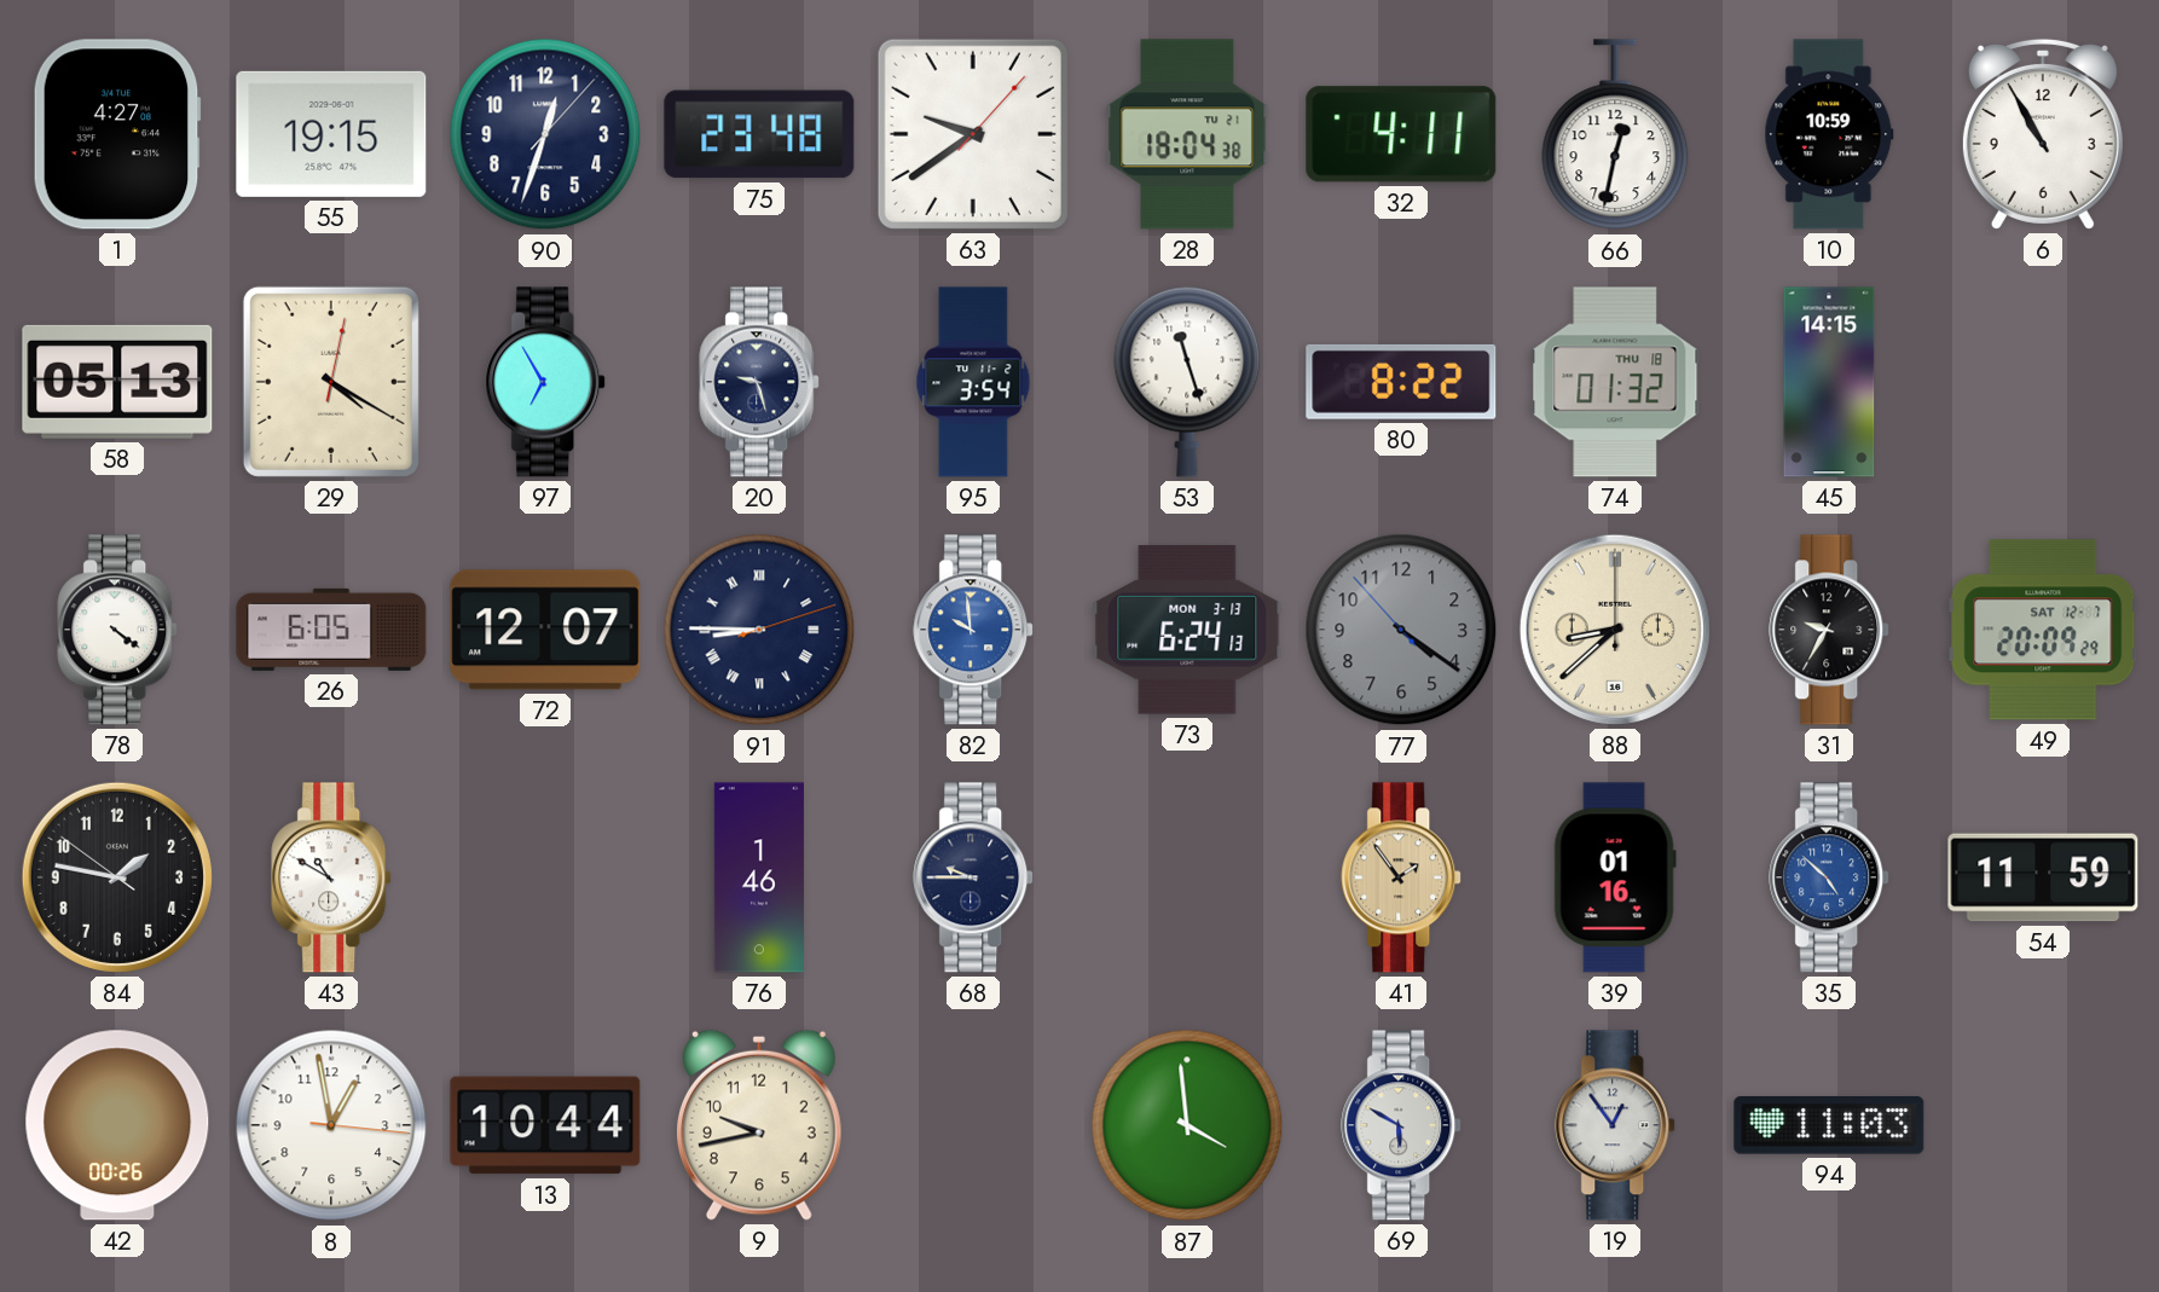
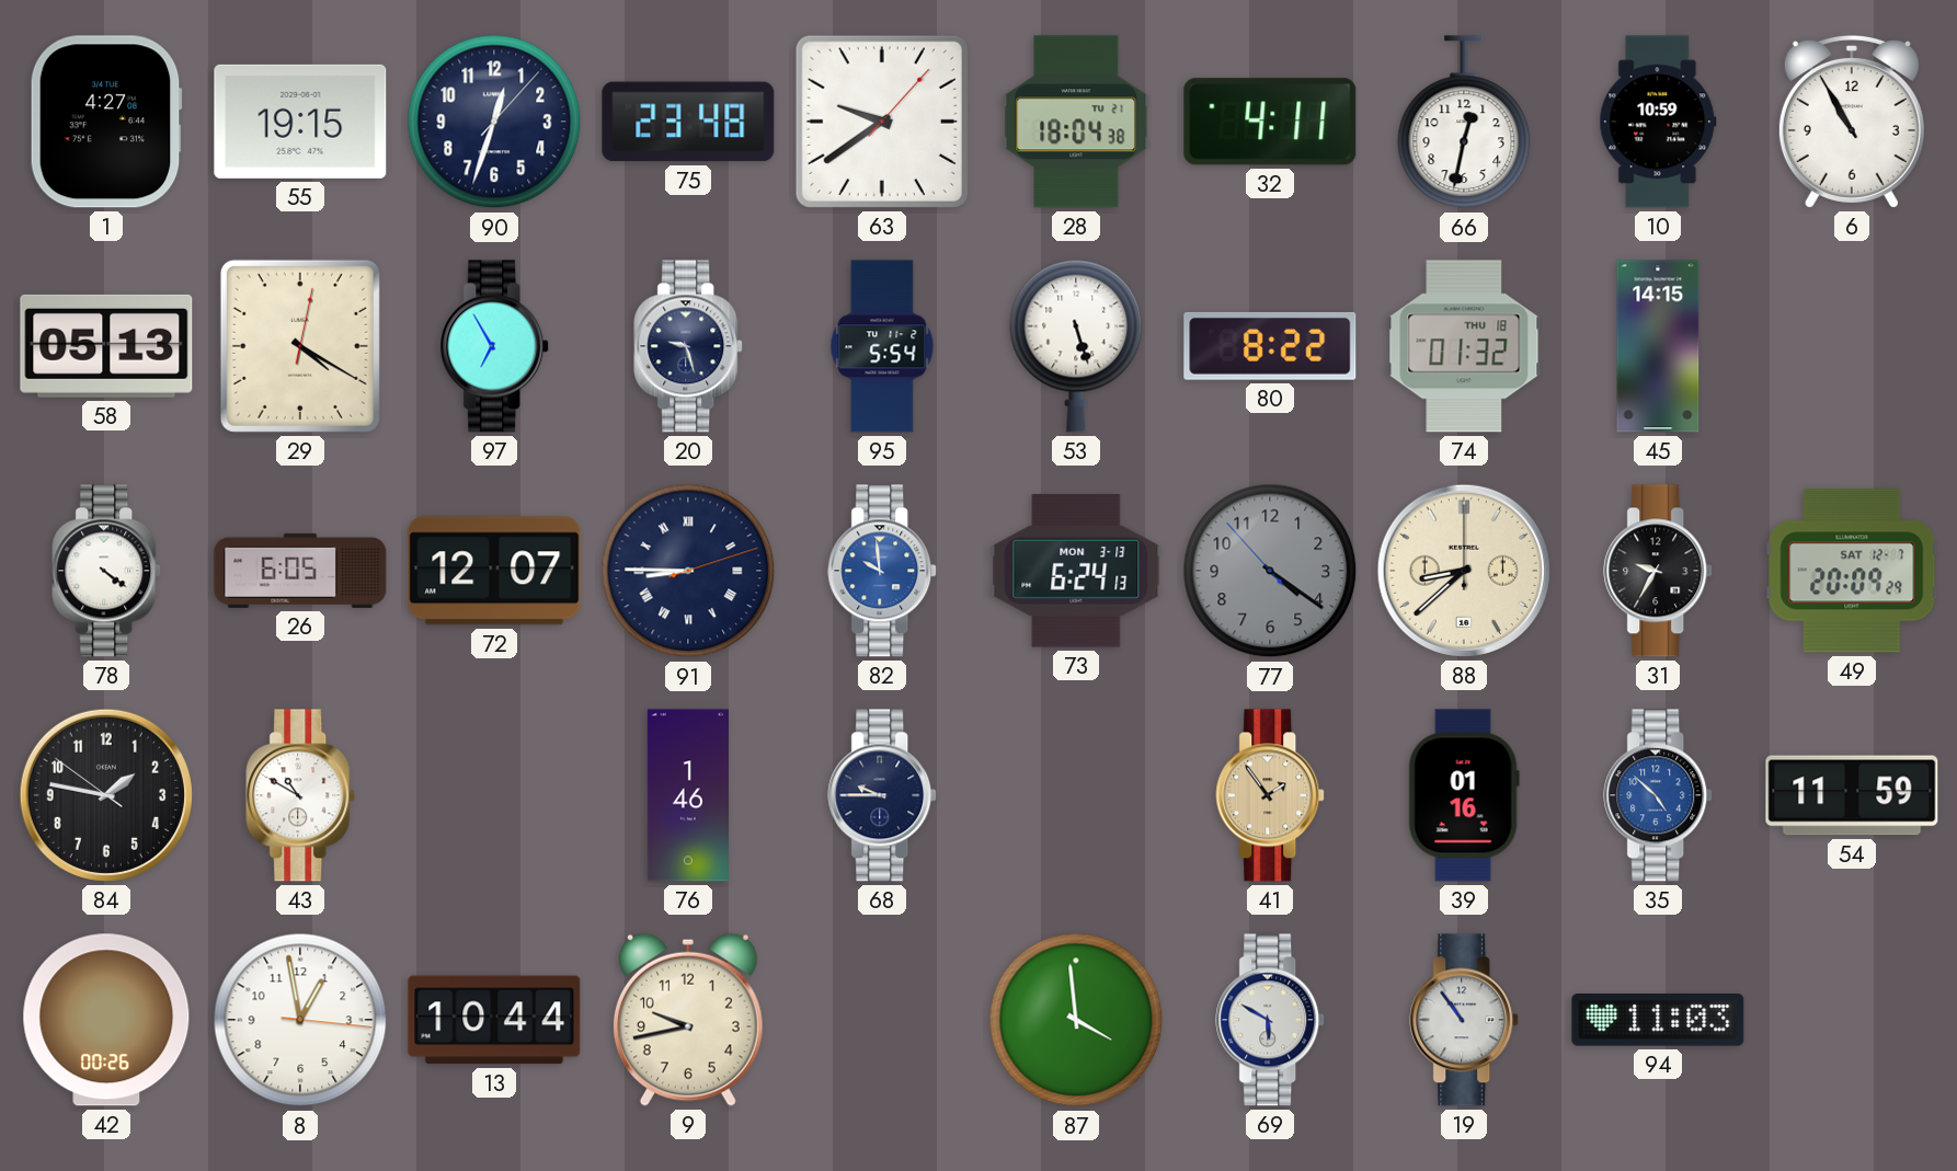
95: 3:54 -> 5:54 (882, 346)
53: 11:27 -> 5:27 (1076, 346)
19: 12:54 -> 10:54 (1465, 1020)
